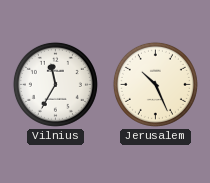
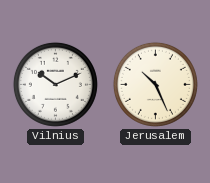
Vilnius: 11:35 -> 10:11 (55, 84)
